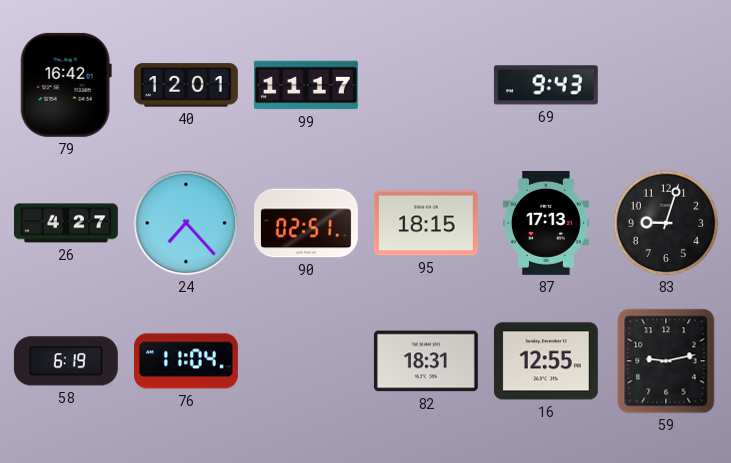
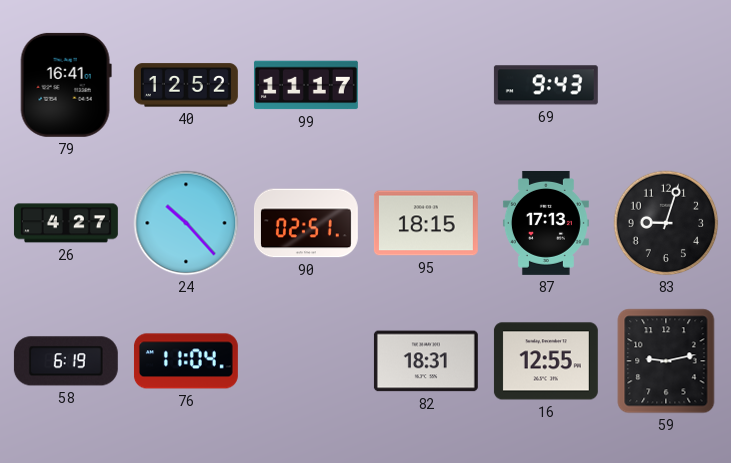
79: 16:42 -> 16:41 (66, 85)
40: 12:01 -> 12:52 (186, 85)
24: 7:23 -> 10:23 (186, 223)
